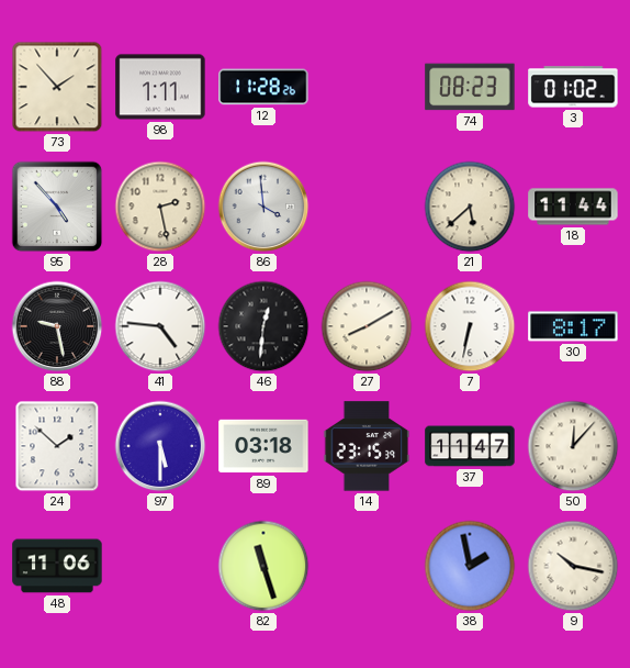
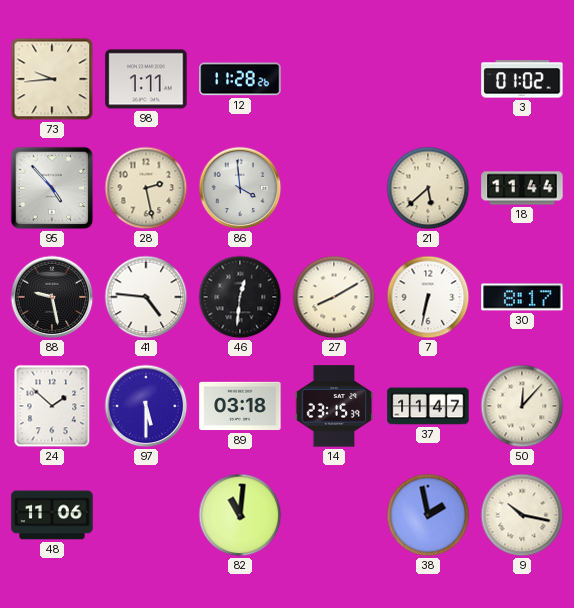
73: 1:53 -> 9:44 (52, 79)
74: 08:23 -> none (470, 87)
82: 11:27 -> 11:01 (240, 515)
